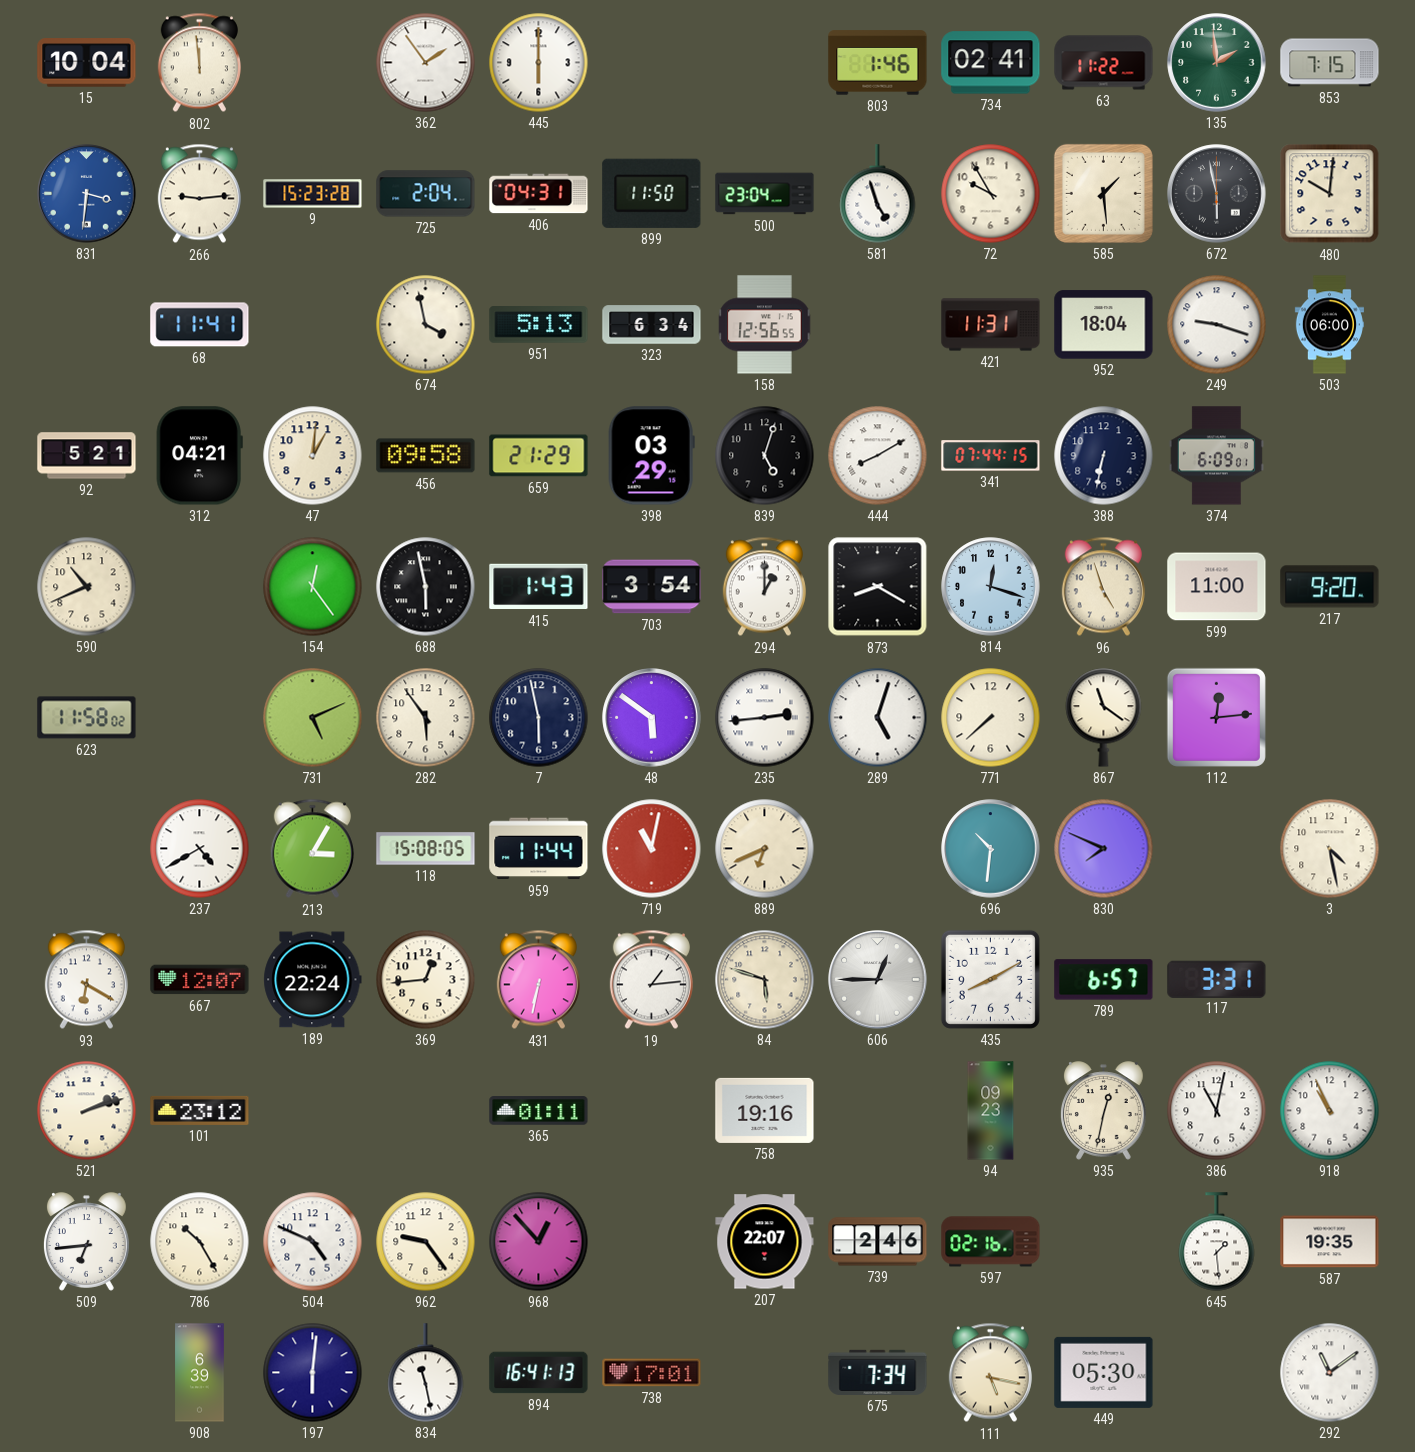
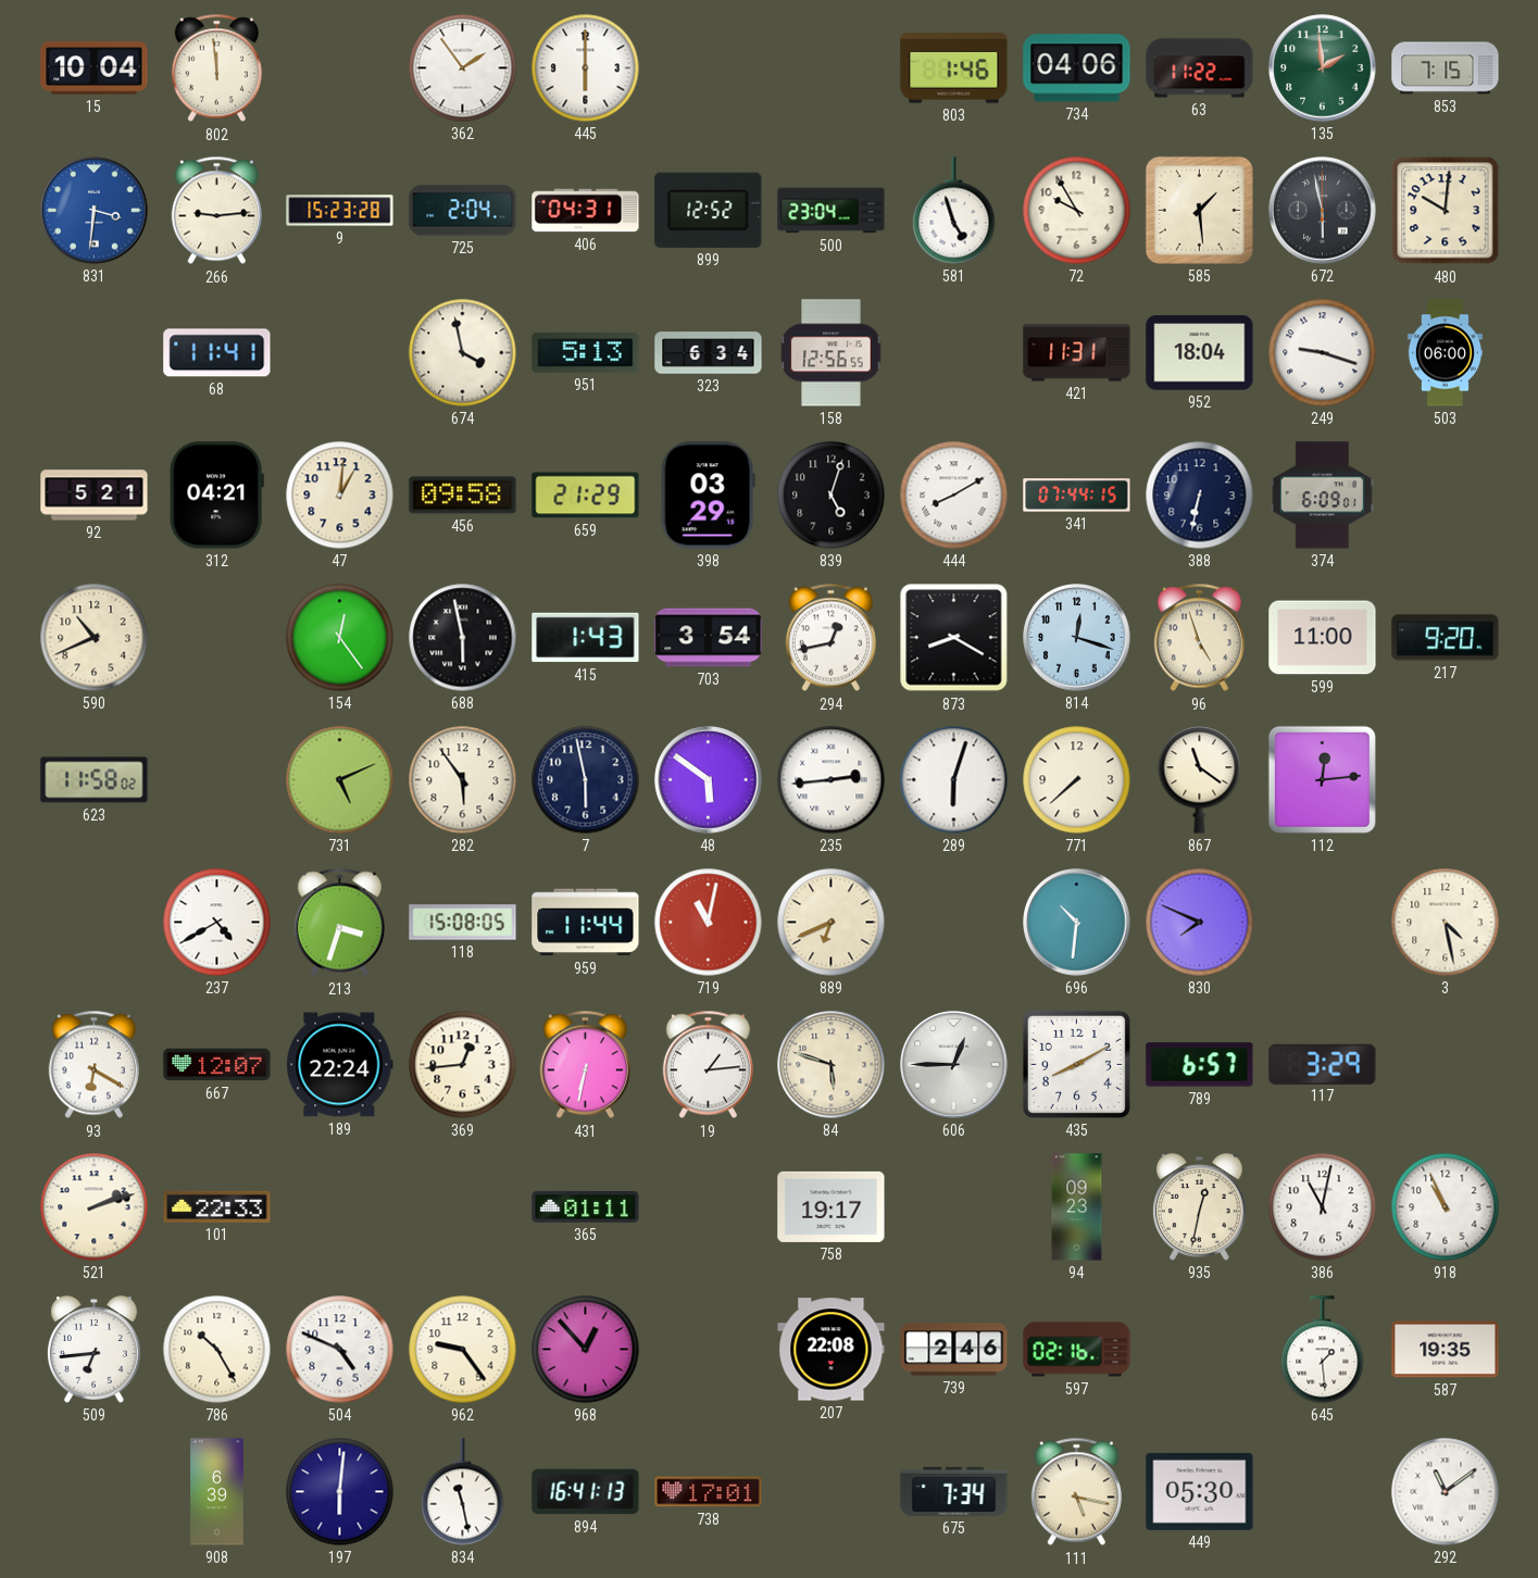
734: 02:41 -> 04:06 (1077, 68)
899: 11:50 -> 12:52 (709, 210)
294: 1:00 -> 12:43 (830, 638)
289: 5:03 -> 6:03 (954, 780)
213: 3:05 -> 3:33 (339, 923)
117: 3:31 -> 3:29 (1323, 1064)
101: 23:12 -> 22:33 (217, 1206)
758: 19:16 -> 19:17 (831, 1206)
207: 22:07 -> 22:08 (831, 1350)
